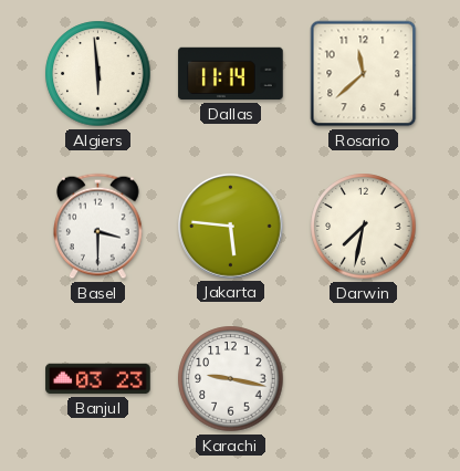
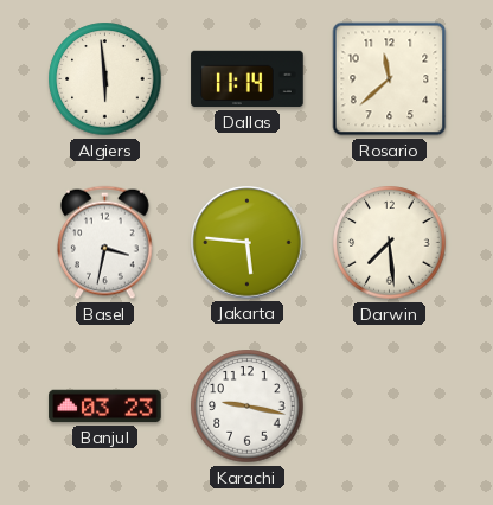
Basel: 3:30 -> 3:32 (105, 243)
Darwin: 7:32 -> 7:29 (390, 243)
